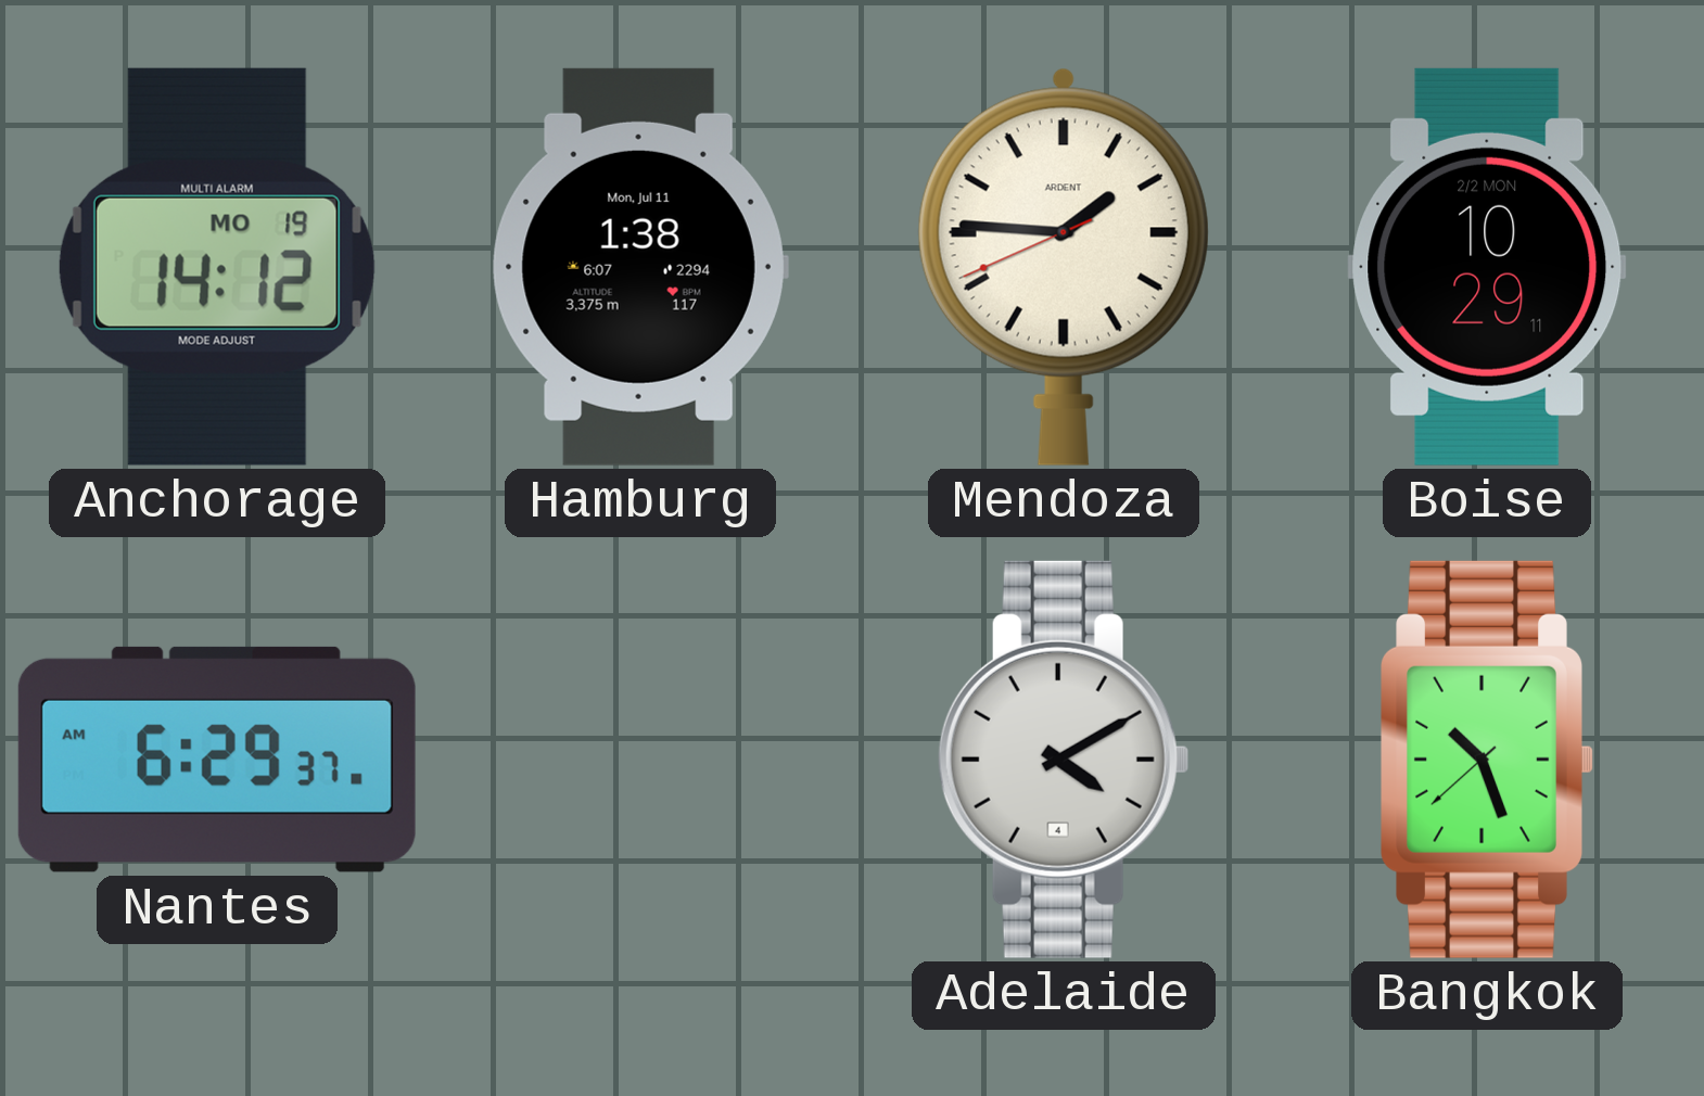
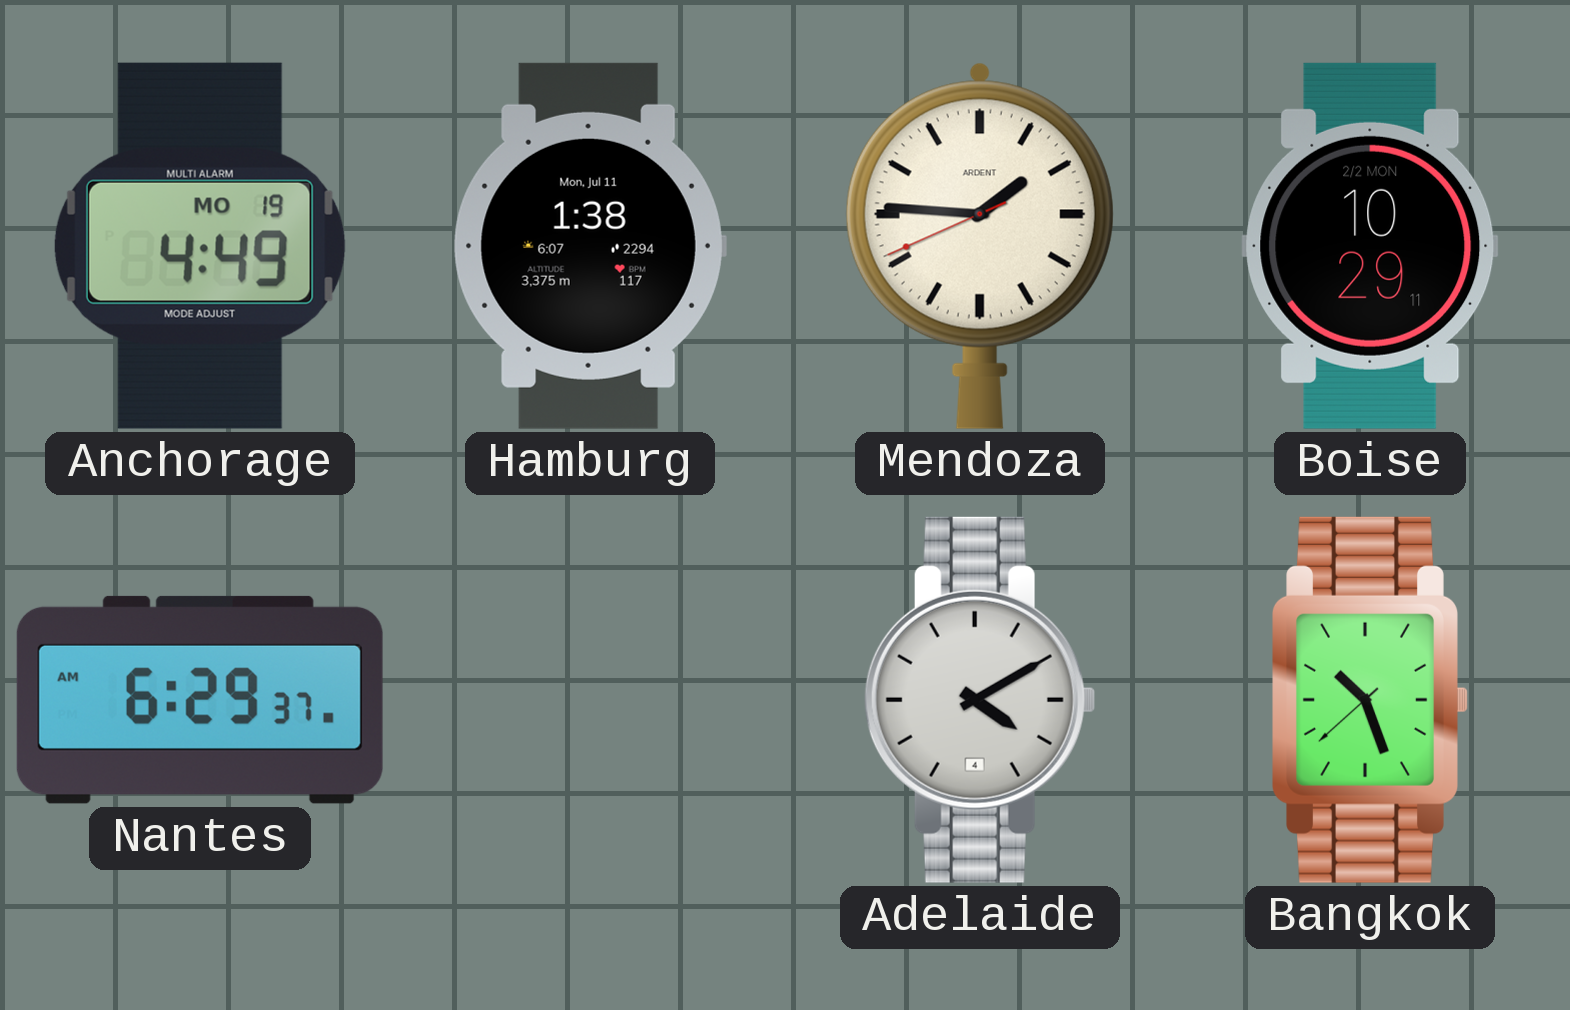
Anchorage: 14:12 -> 4:49 (200, 246)
